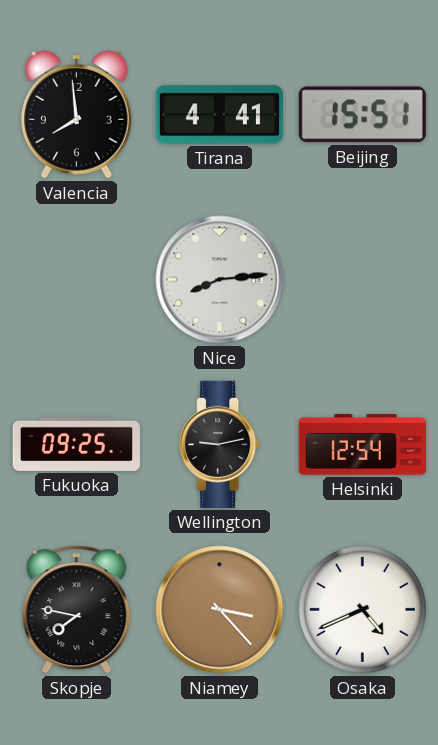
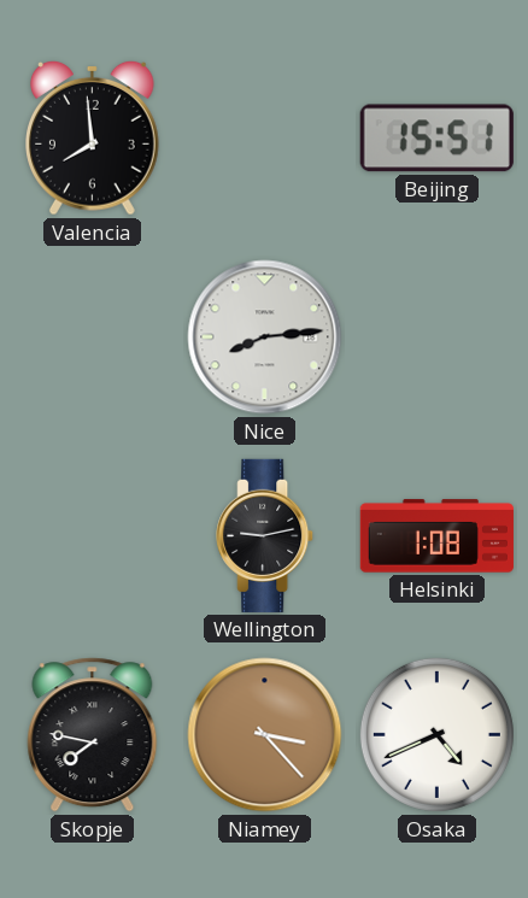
Tirana: 4:41 -> none (219, 115)
Fukuoka: 09:25 -> none (76, 444)
Helsinki: 12:54 -> 1:08 (436, 536)
